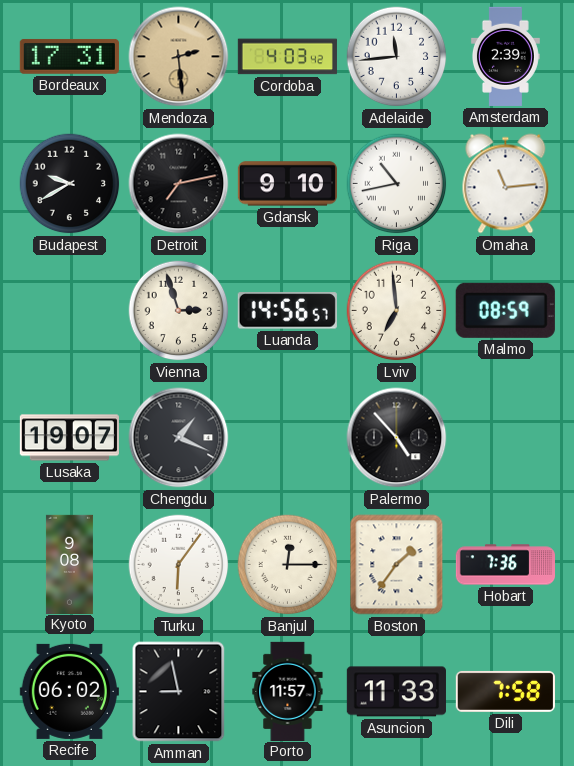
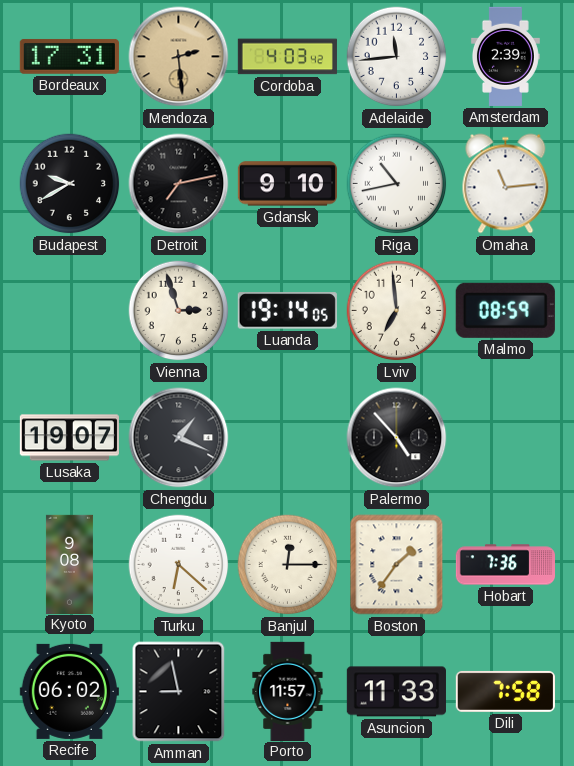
Luanda: 14:56 -> 19:14 (287, 311)
Turku: 6:06 -> 6:22 (179, 565)
